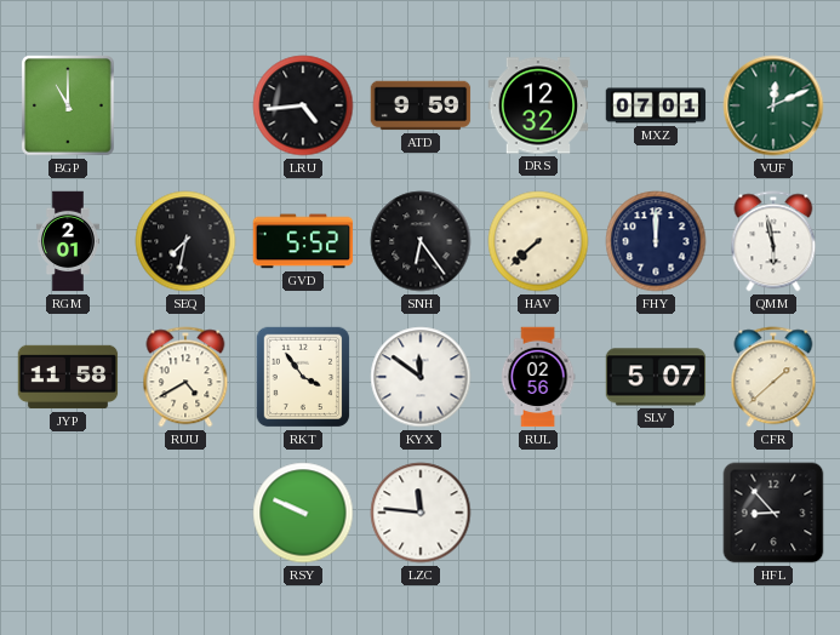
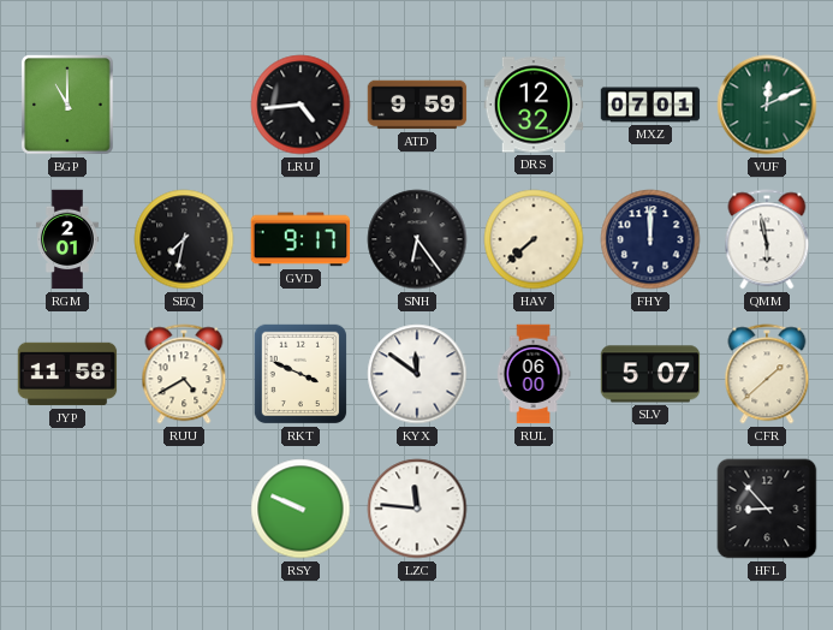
GVD: 5:52 -> 9:17 (301, 239)
RKT: 3:54 -> 3:49 (301, 374)
RUL: 02:56 -> 06:00 (534, 374)
